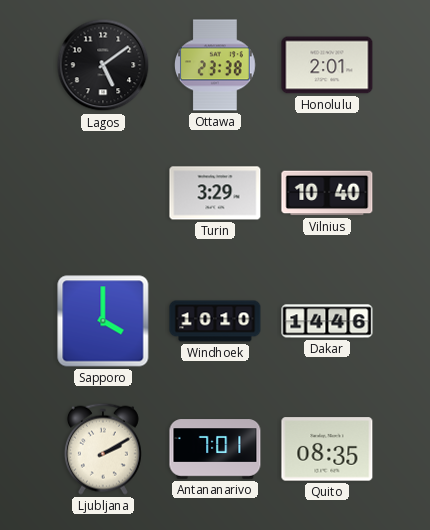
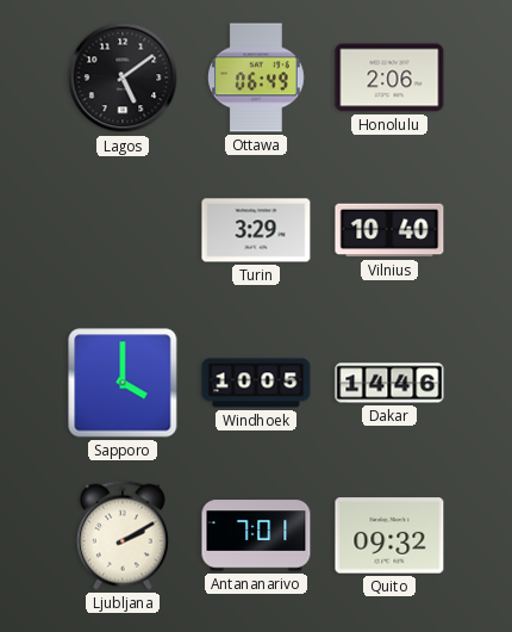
Ottawa: 23:38 -> 06:49 (257, 78)
Honolulu: 2:01 -> 2:06 (389, 78)
Windhoek: 10:10 -> 10:05 (256, 383)
Quito: 08:35 -> 09:32 (389, 535)
